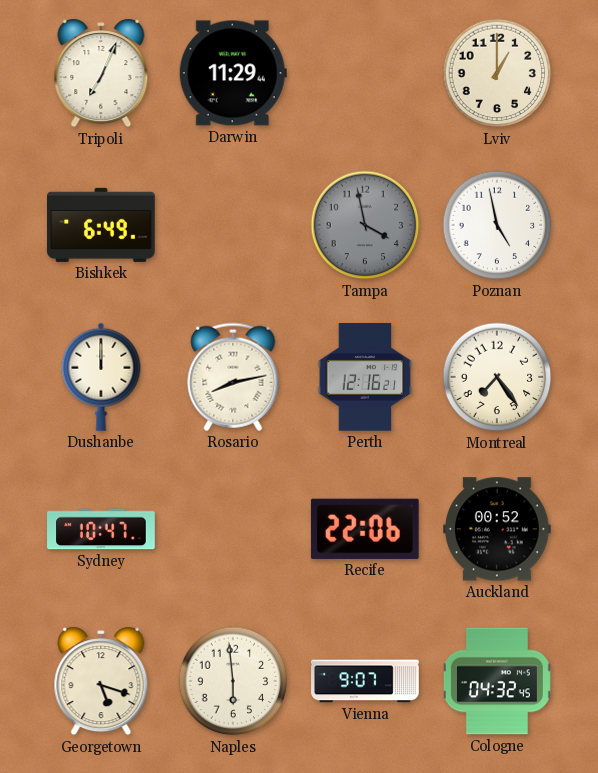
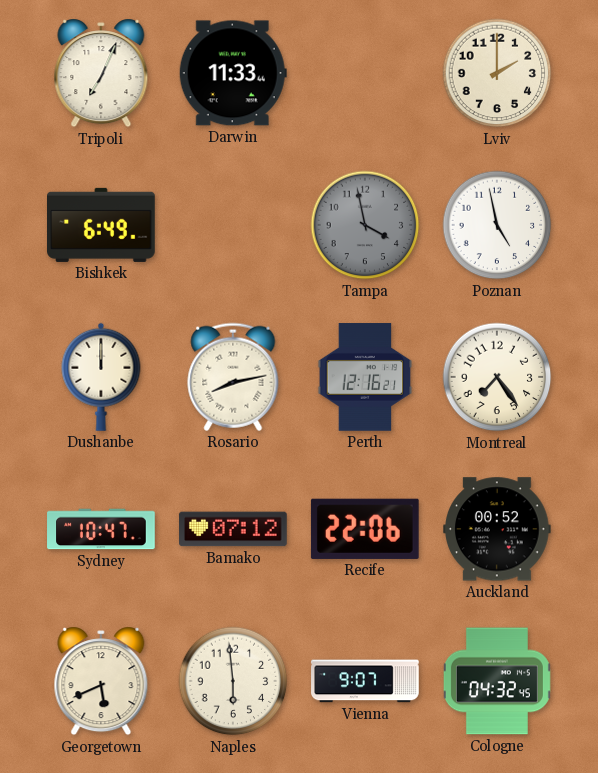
Darwin: 11:29 -> 11:33 (233, 73)
Lviv: 1:00 -> 2:00 (497, 73)
Bamako: none -> 07:12 (233, 529)
Georgetown: 5:18 -> 5:41 (101, 681)
